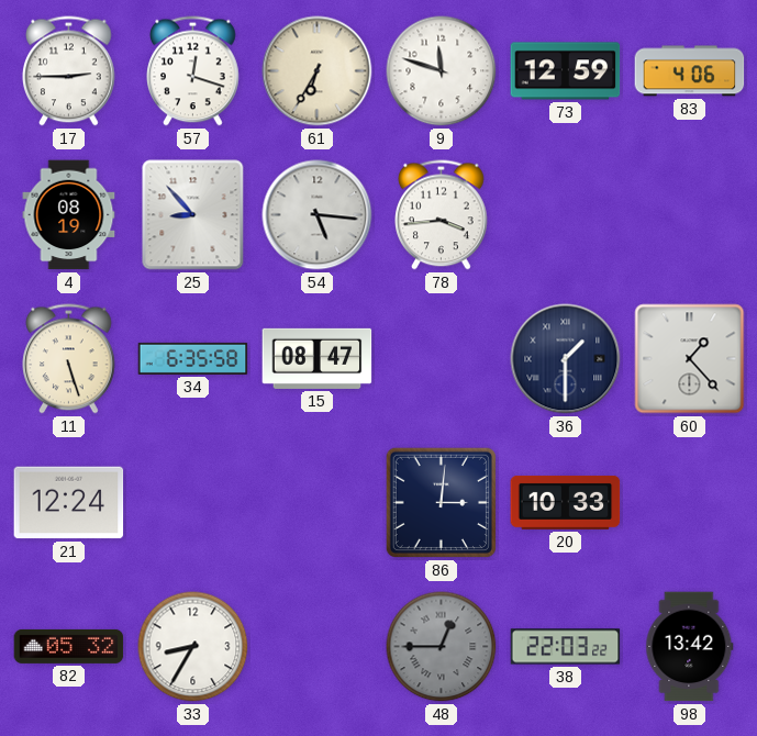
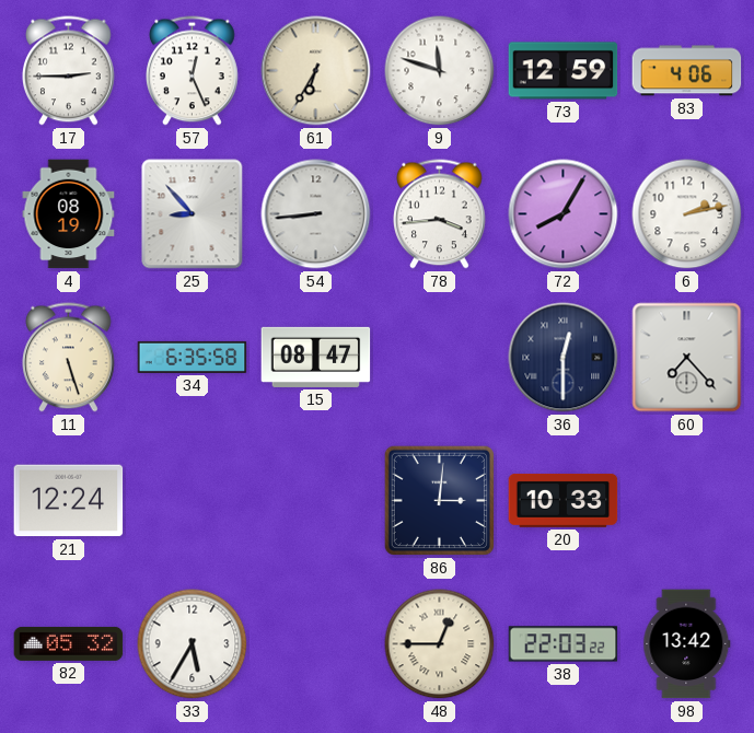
57: 12:18 -> 12:26 (193, 71)
54: 5:16 -> 8:44 (316, 214)
72: none -> 8:05 (564, 214)
6: none -> 2:13 (687, 214)
36: 1:30 -> 12:30 (564, 358)
60: 1:23 -> 7:23 (687, 358)
33: 8:35 -> 5:35 (193, 644)
48 dial: grey -> cream (440, 644)
